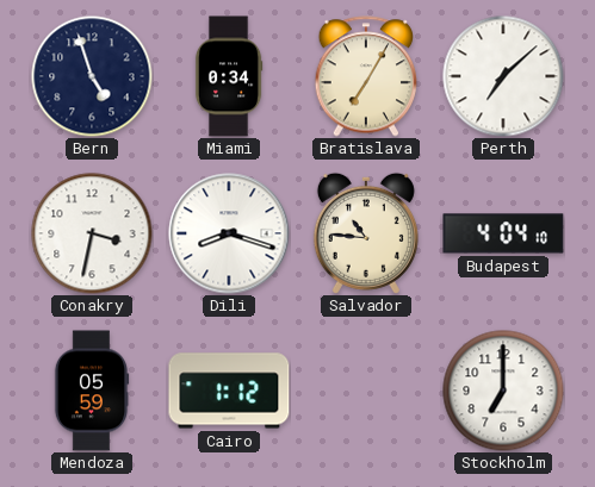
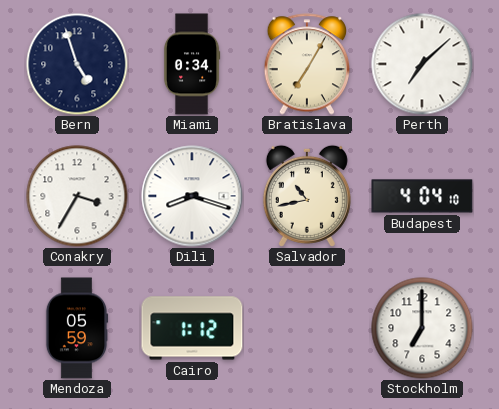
Conakry: 3:32 -> 3:35 (77, 196)
Salvador: 10:46 -> 10:43 (307, 196)
